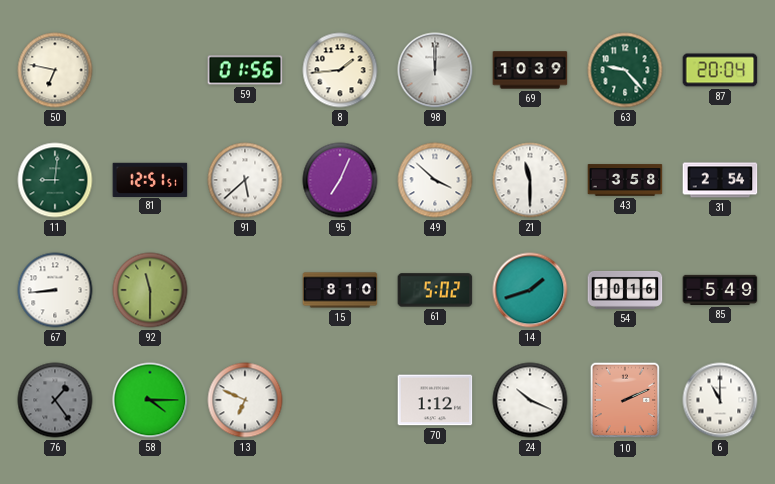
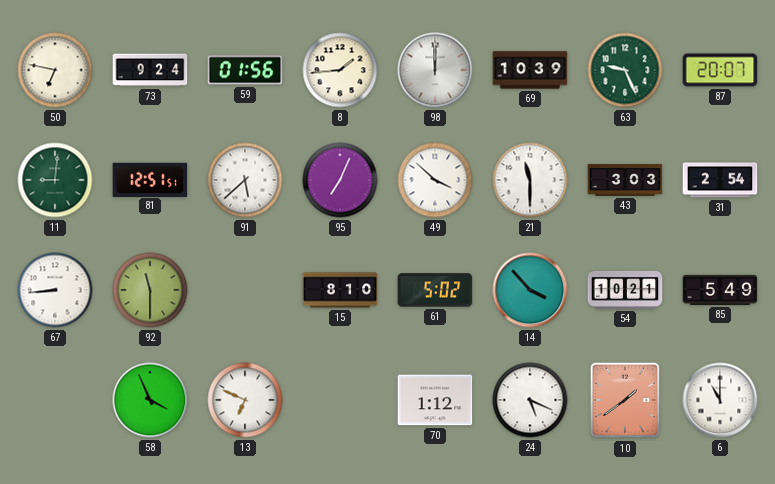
73: none -> 9:24 (150, 70)
63: 9:23 -> 9:26 (625, 70)
87: 20:04 -> 20:07 (720, 70)
43: 3:58 -> 3:03 (625, 180)
14: 1:42 -> 3:53 (530, 290)
54: 10:16 -> 10:21 (625, 290)
76: 1:24 -> none (55, 400)
58: 4:15 -> 3:56 (150, 400)
24: 10:19 -> 5:19 (530, 400)
10: 2:11 -> 1:39 (625, 400)
